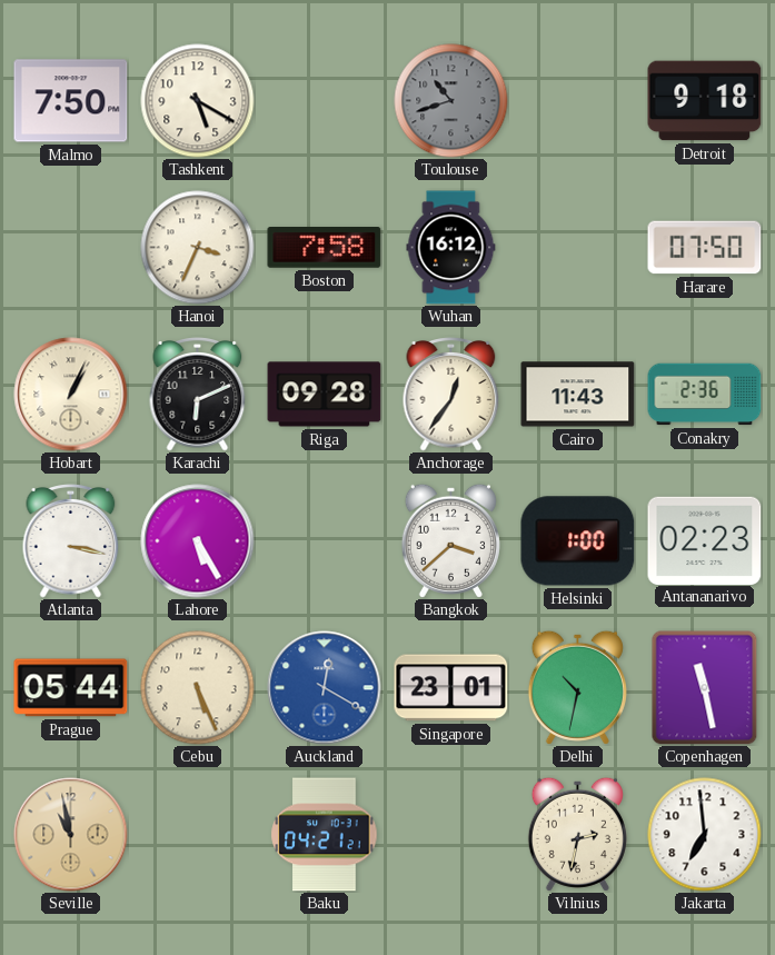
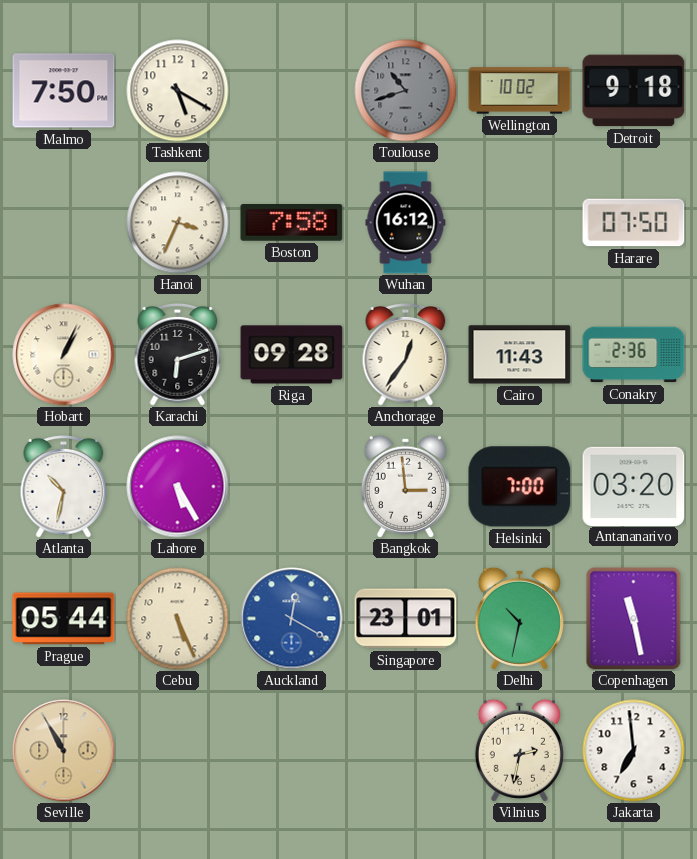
Wellington: none -> 10:02 (520, 91)
Karachi: 6:11 -> 6:12 (178, 355)
Atlanta: 3:17 -> 10:32 (64, 487)
Bangkok: 3:38 -> 2:59 (405, 486)
Helsinki: 1:00 -> 7:00 (520, 487)
Antananarivo: 02:23 -> 03:20 (634, 486)
Seville: 10:58 -> 10:55 (64, 751)
Baku: 04:21 -> none (325, 835)
